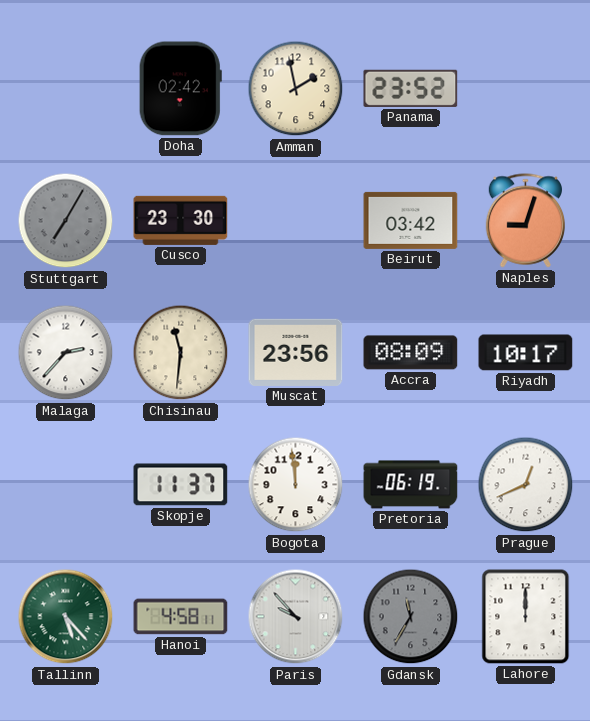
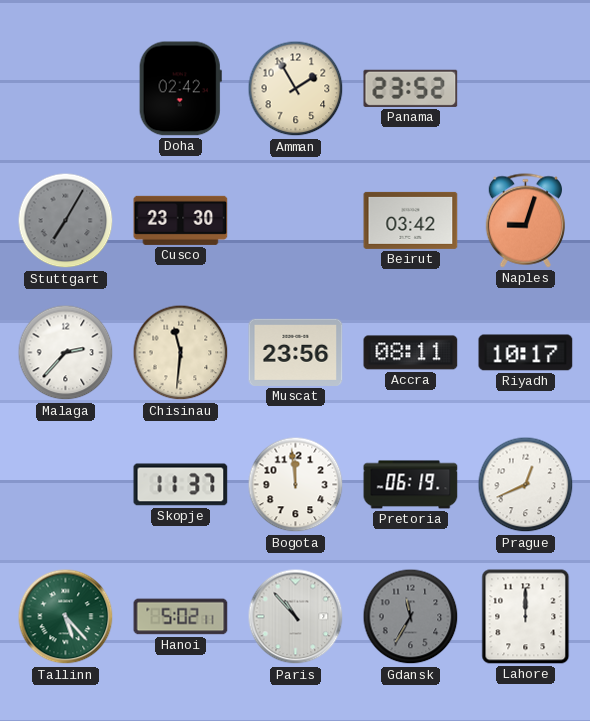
Amman: 1:58 -> 1:55 (296, 89)
Accra: 08:09 -> 08:11 (411, 353)
Hanoi: 4:58 -> 5:02 (181, 617)
Paris: 9:53 -> 10:53 (296, 617)
